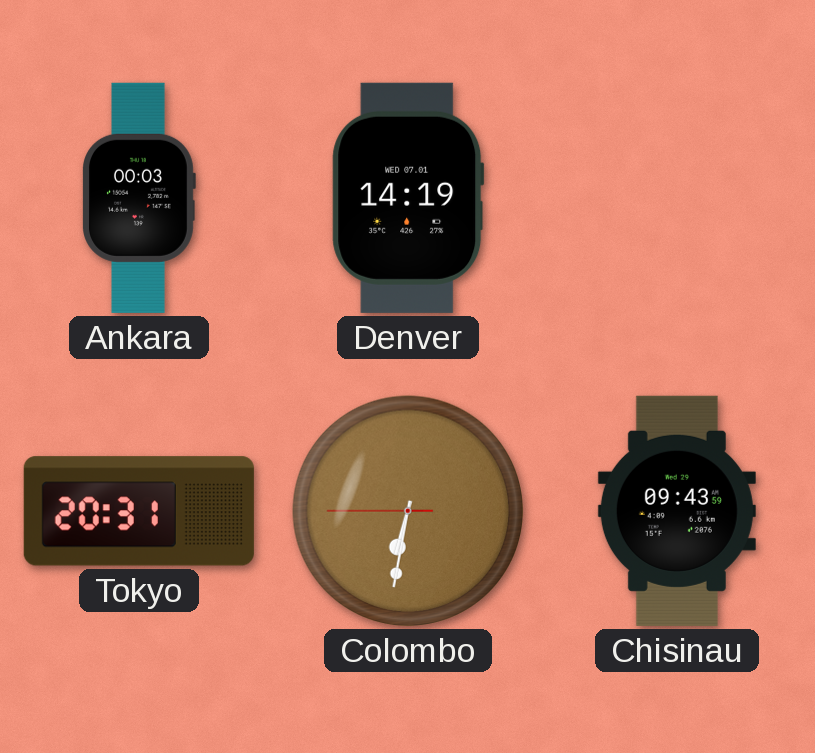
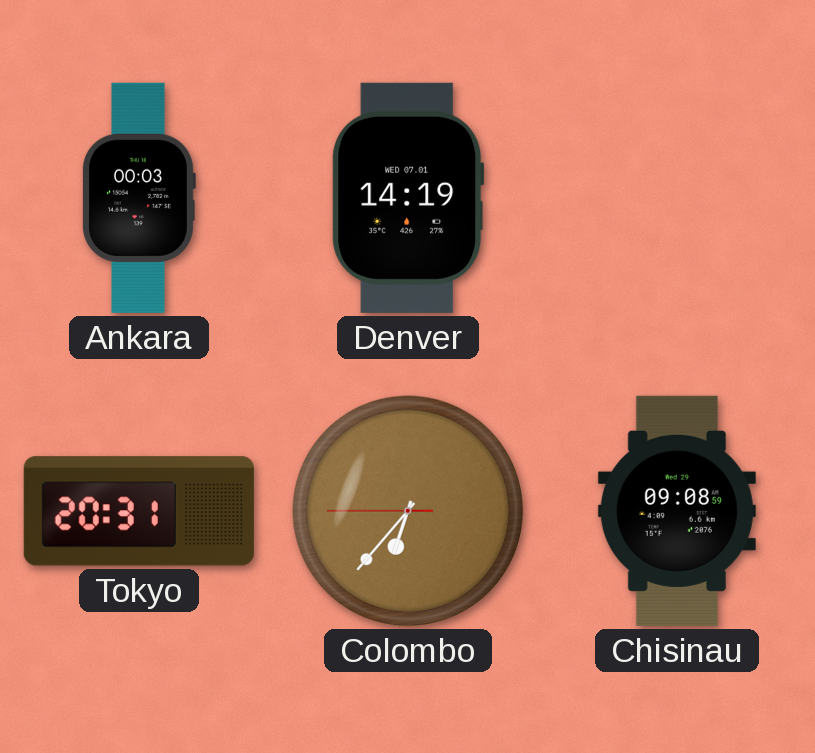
Colombo: 6:31 -> 6:36 (408, 511)
Chisinau: 09:43 -> 09:08 (677, 511)
